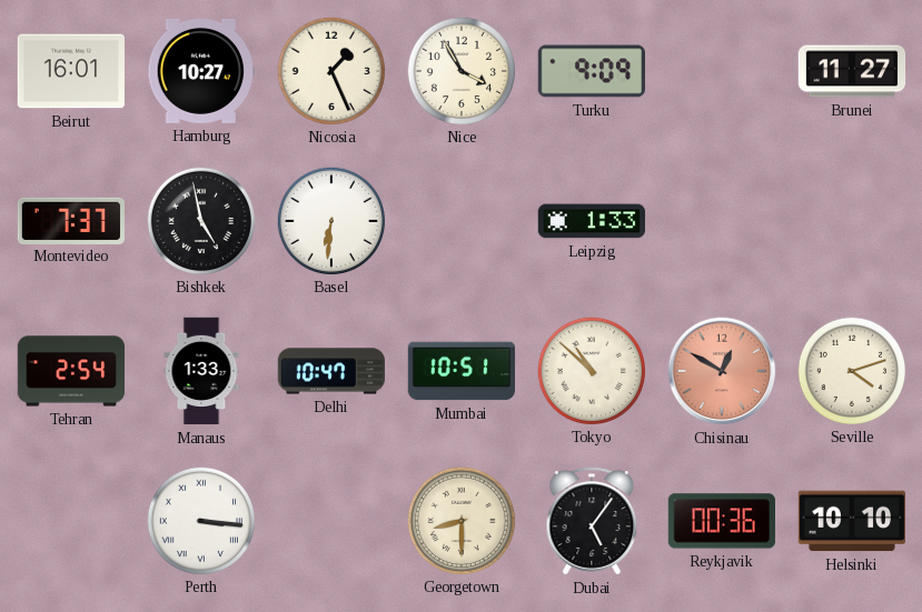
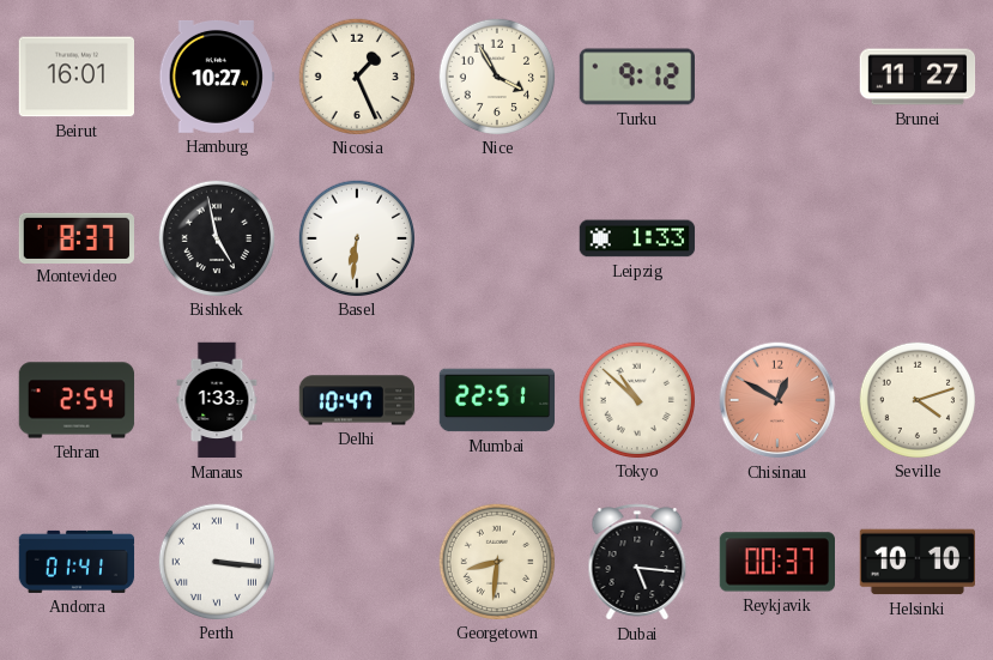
Turku: 9:09 -> 9:12 (636, 77)
Montevideo: 7:37 -> 8:37 (77, 237)
Mumbai: 10:51 -> 22:51 (497, 400)
Andorra: none -> 01:41 (77, 562)
Georgetown: 8:30 -> 8:31 (496, 561)
Dubai: 5:06 -> 5:16 (637, 562)
Reykjavik: 00:36 -> 00:37 (776, 562)
